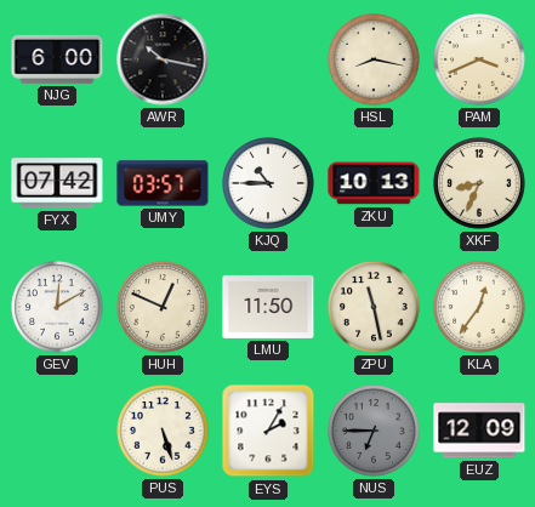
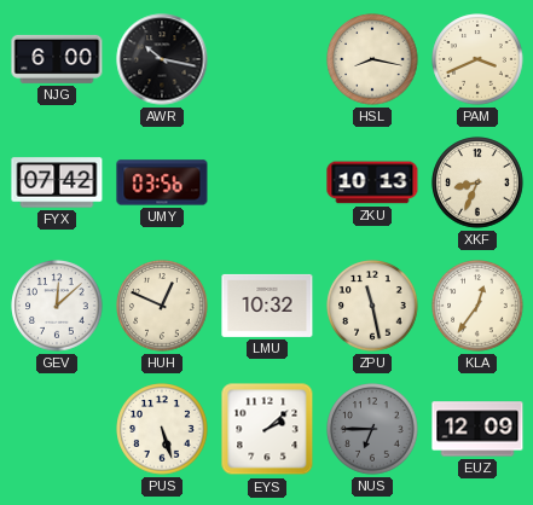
UMY: 03:57 -> 03:56 (162, 182)
KJQ: 10:45 -> none (268, 183)
GEV: 12:10 -> 12:08 (57, 306)
LMU: 11:50 -> 10:32 (267, 306)
EYS: 2:05 -> 2:08 (267, 429)
